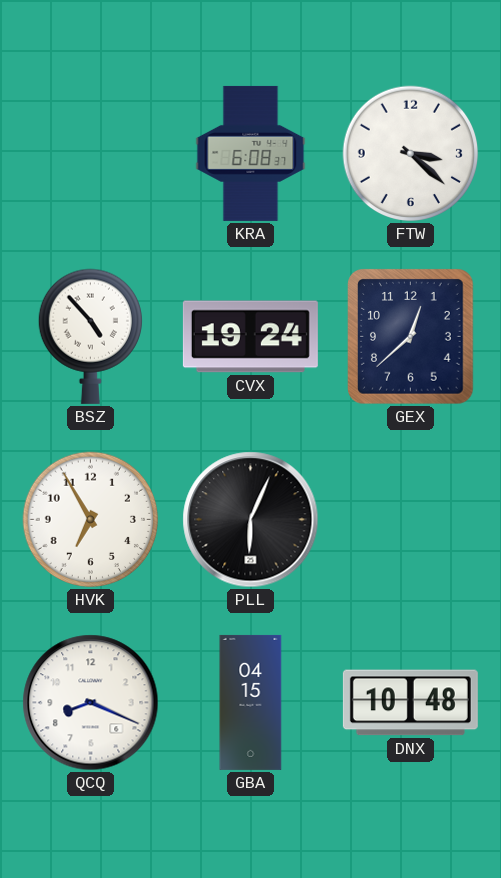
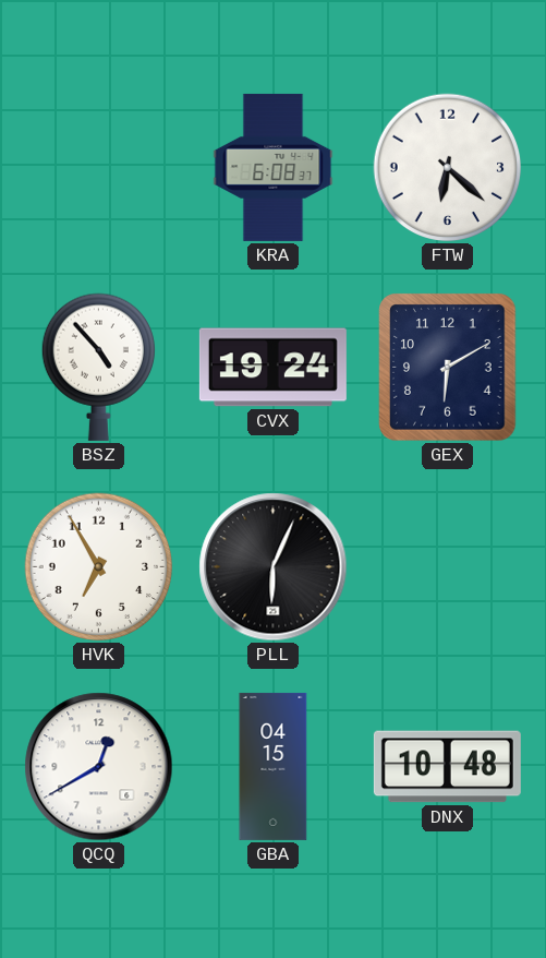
FTW: 3:22 -> 6:22 (448, 168)
GEX: 12:38 -> 6:10 (448, 368)
QCQ: 8:19 -> 12:40 (99, 767)
